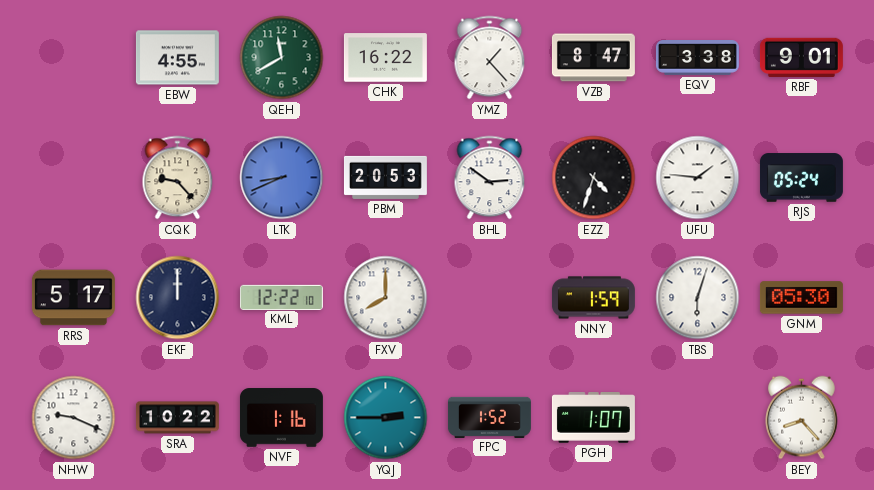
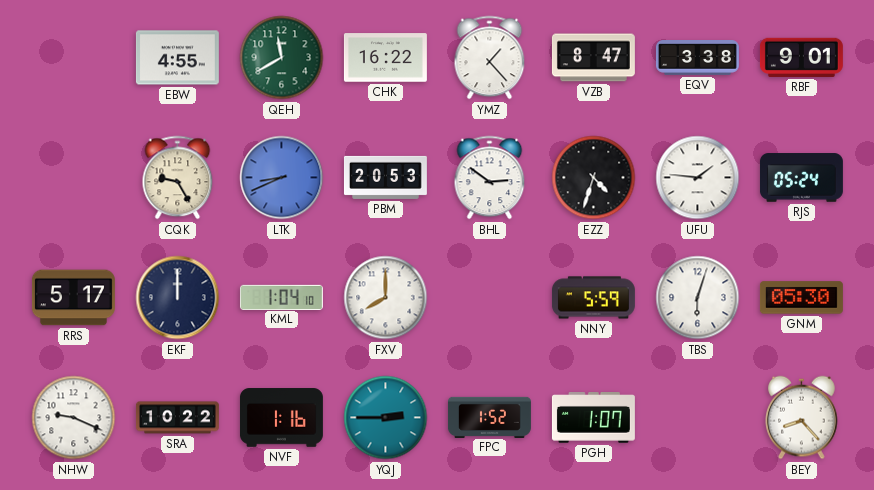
CQK: 9:23 -> 9:25 (178, 178)
KML: 12:22 -> 1:04 (281, 297)
NNY: 1:59 -> 5:59 (593, 298)
